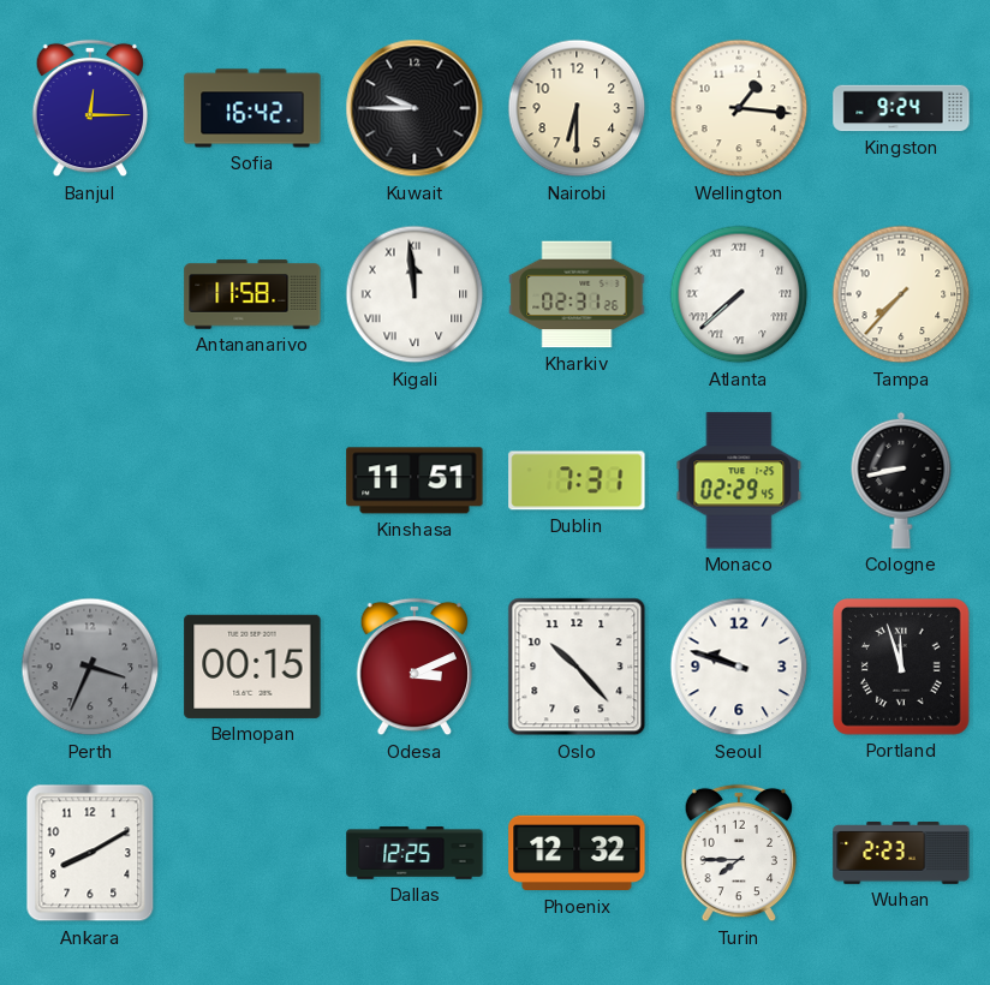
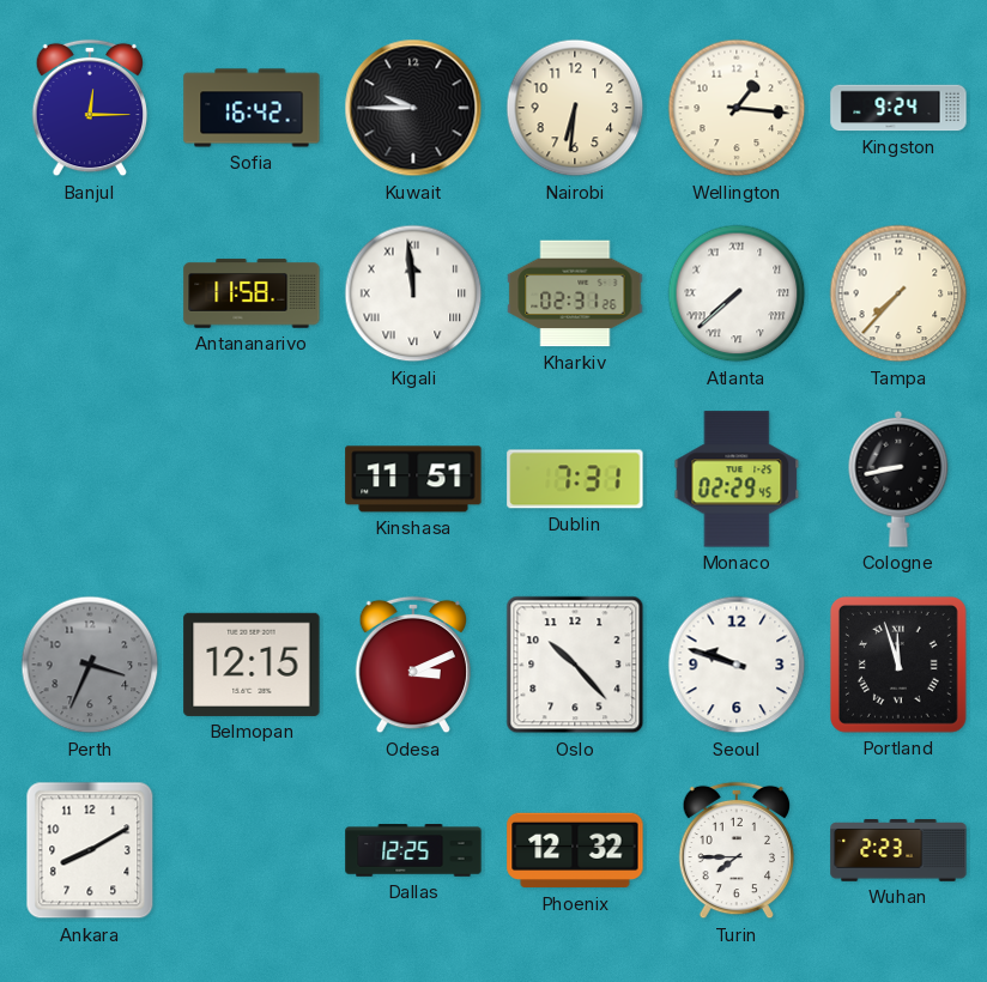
Nairobi: 6:30 -> 6:31 (575, 108)
Belmopan: 00:15 -> 12:15 (252, 665)
